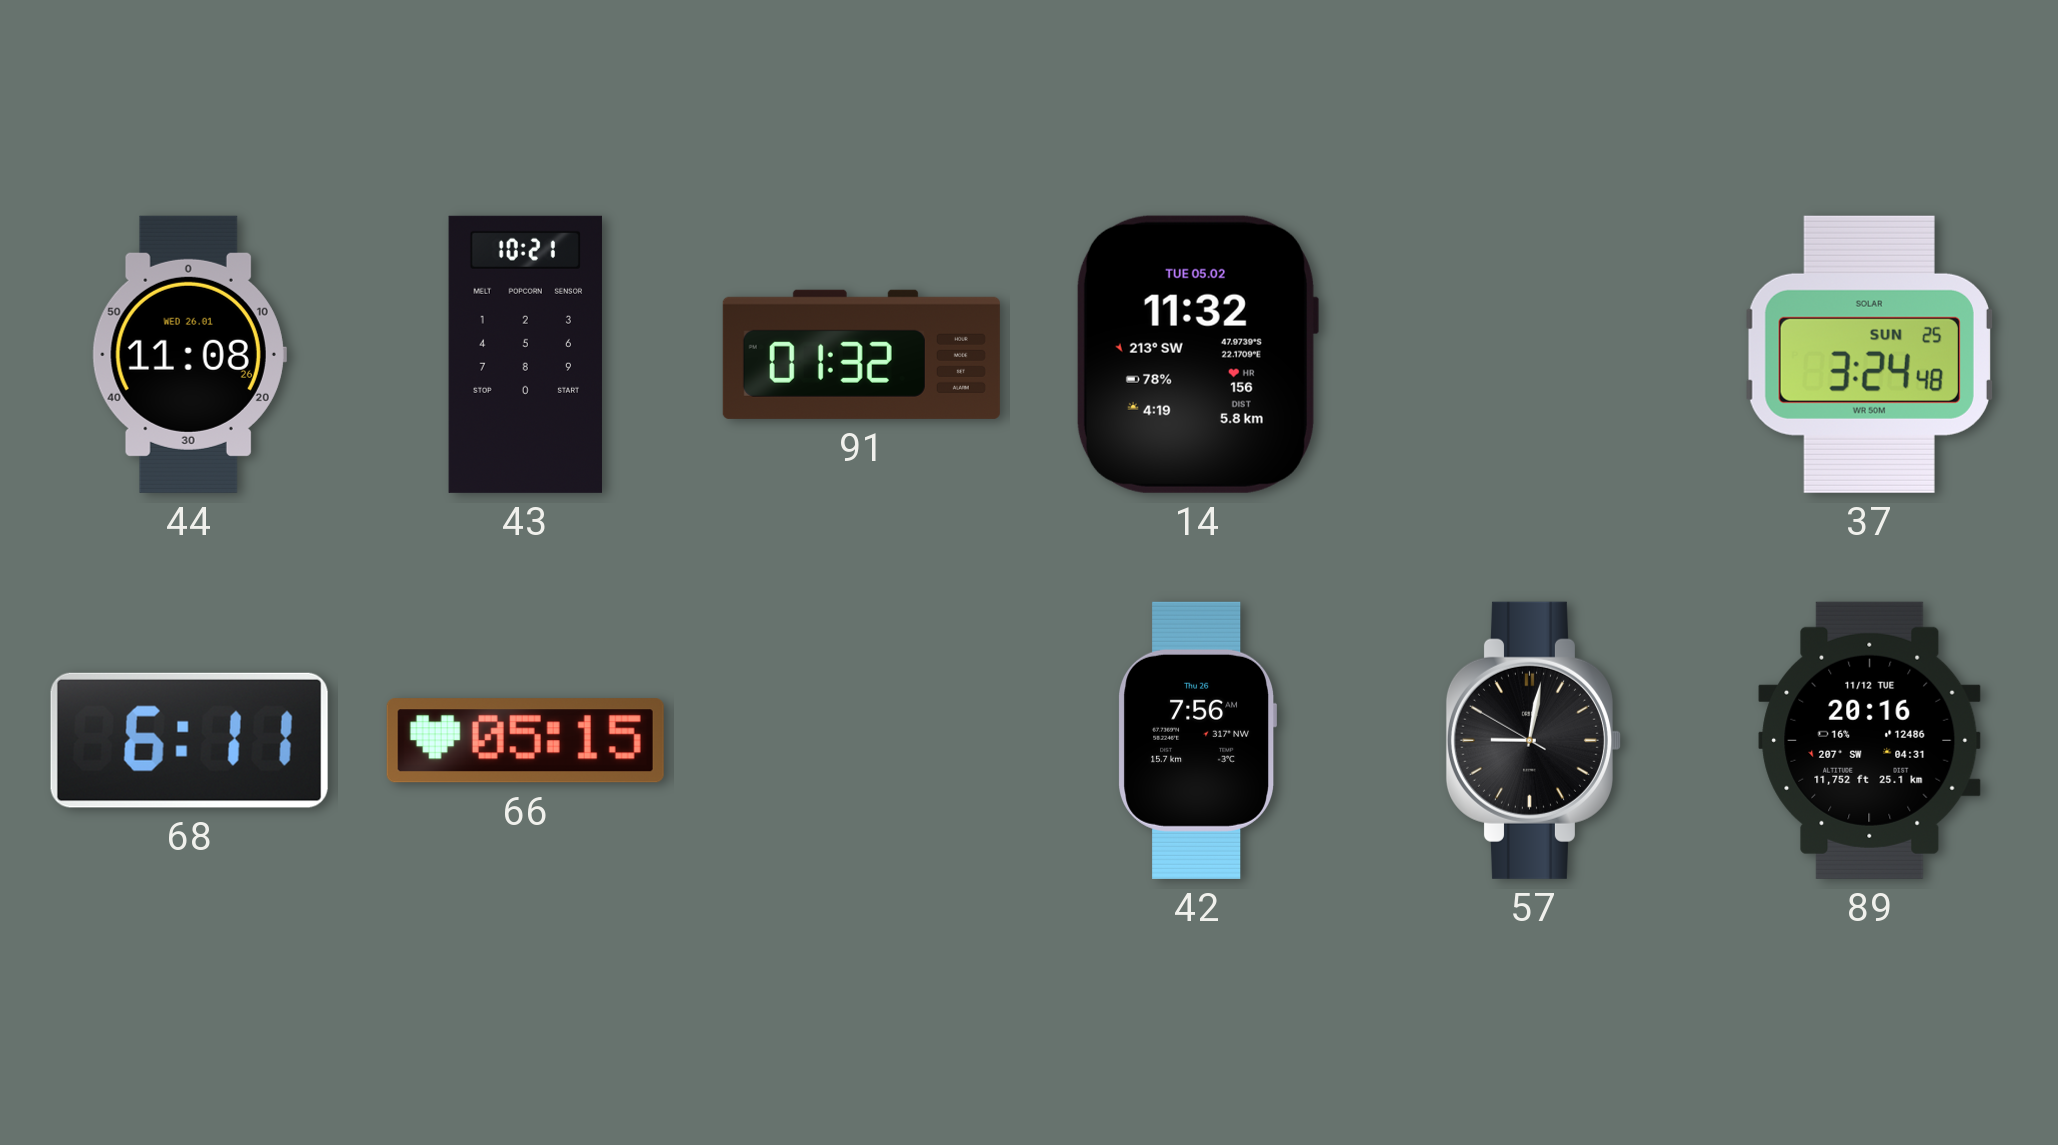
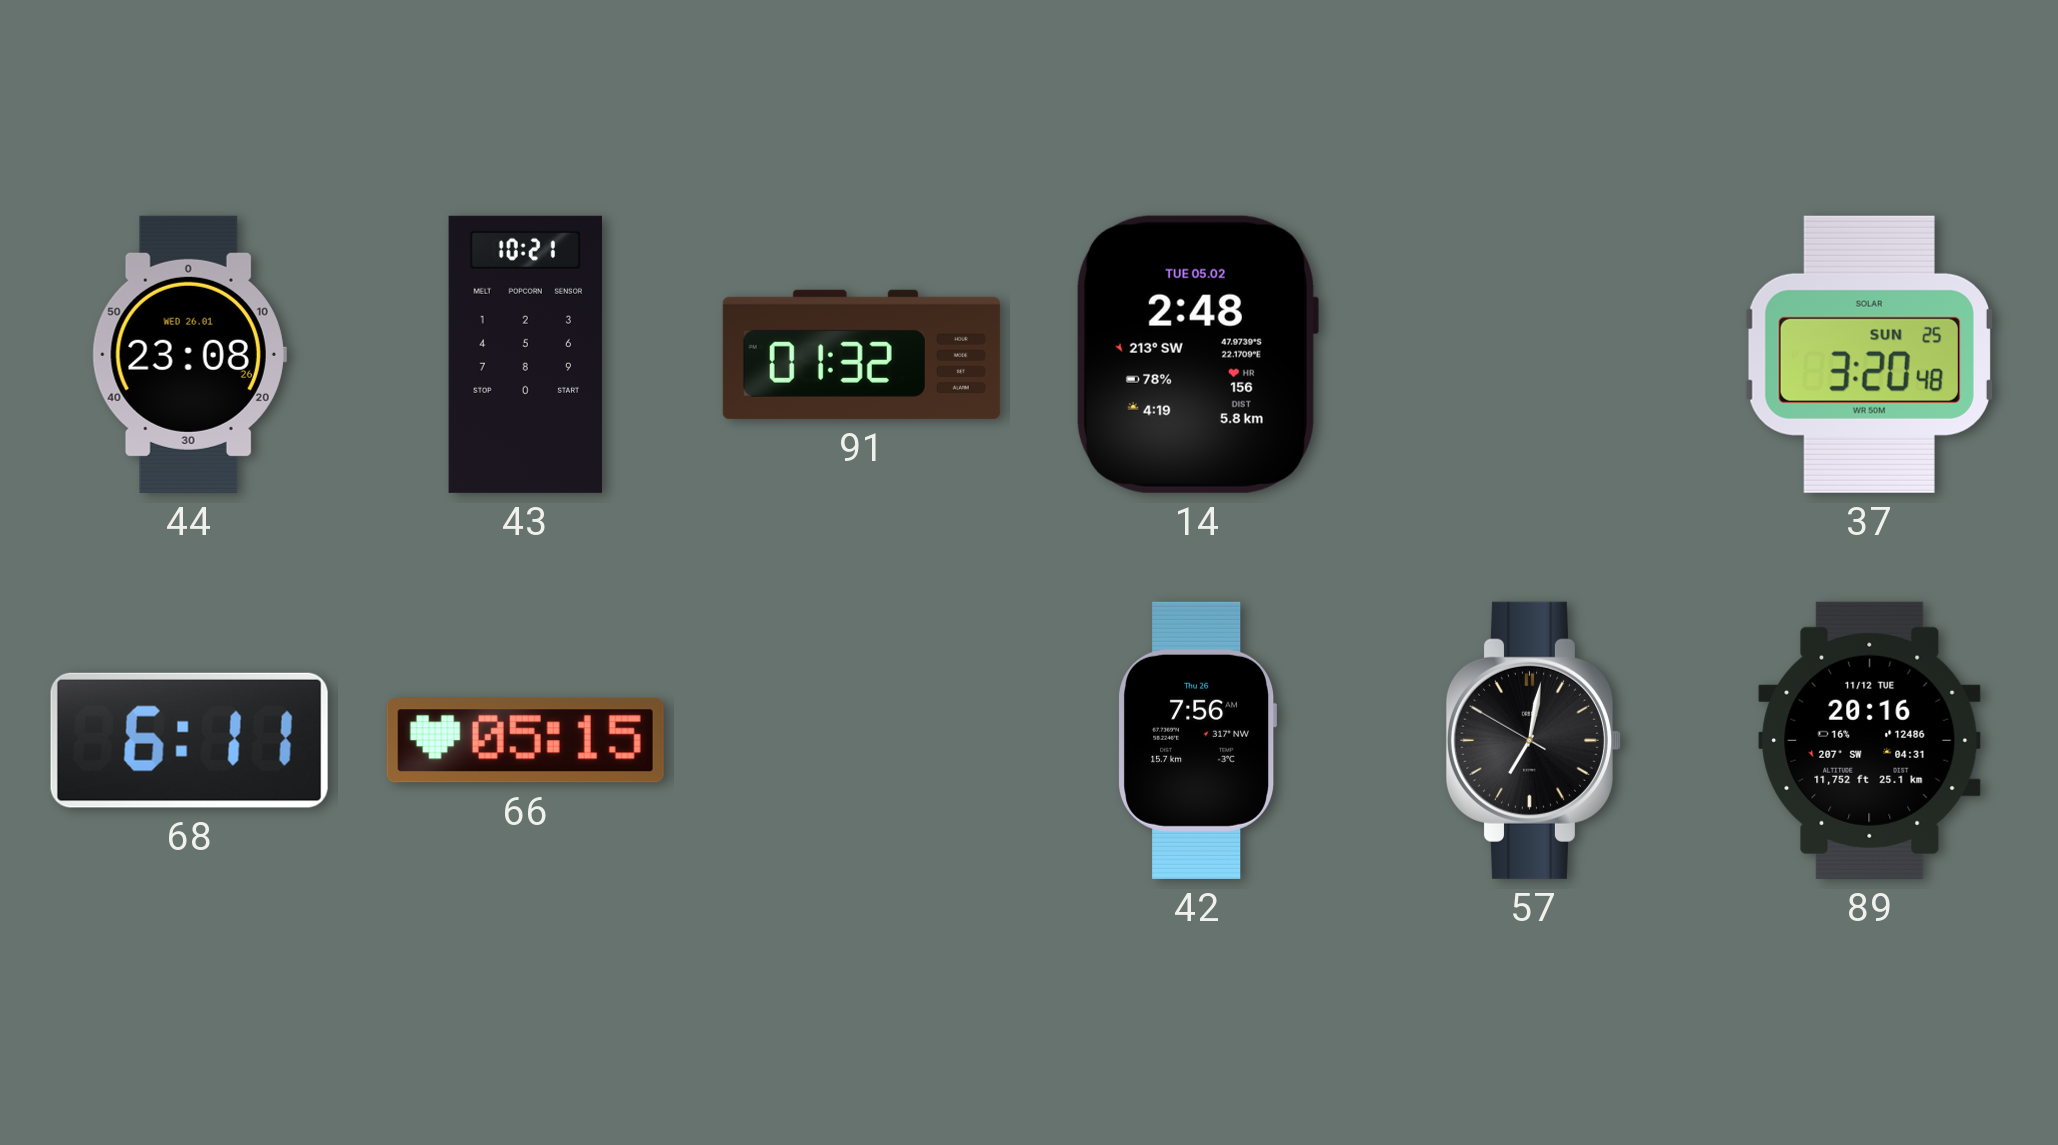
44: 11:08 -> 23:08 (189, 354)
14: 11:32 -> 2:48 (1197, 354)
37: 3:24 -> 3:20 (1869, 354)
57: 9:01 -> 7:01 (1533, 740)
